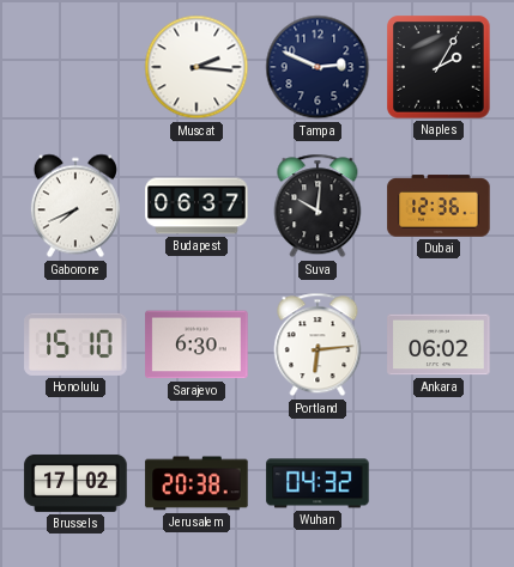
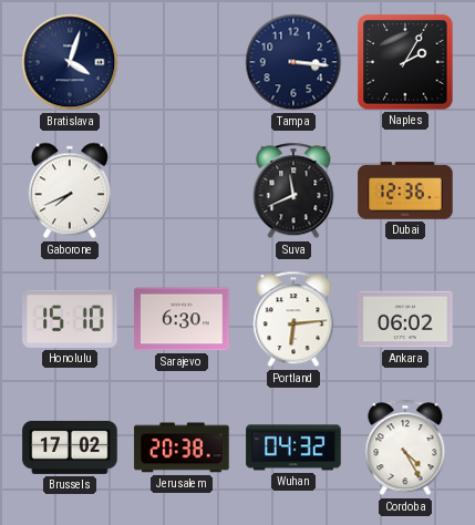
Bratislava: none -> 4:03 (70, 62)
Muscat: 2:16 -> none (196, 67)
Tampa: 2:49 -> 3:16 (293, 62)
Budapest: 06:37 -> none (196, 206)
Suva: 10:01 -> 11:41 (293, 191)
Cordoba: none -> 4:25 (405, 447)
